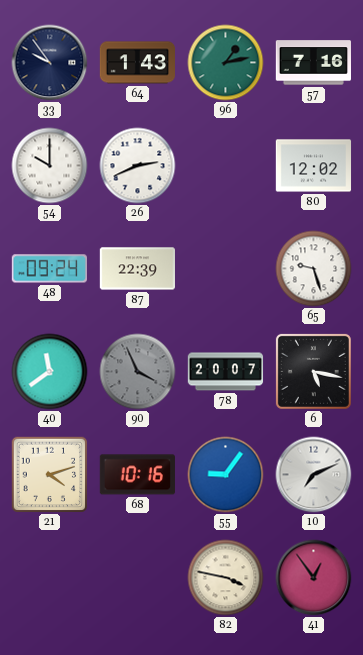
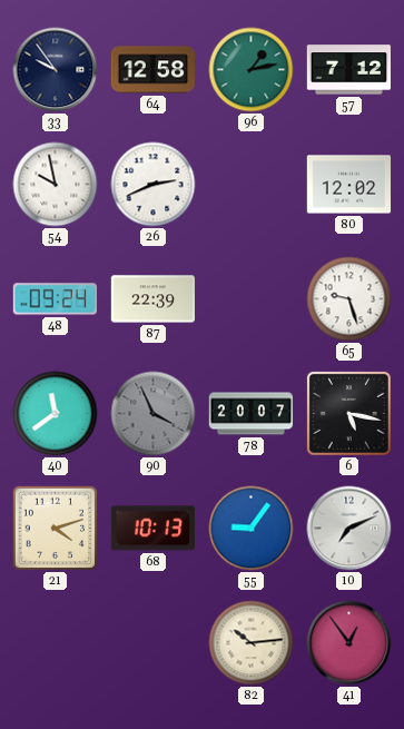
64: 1:43 -> 12:58 (154, 70)
57: 7:16 -> 7:12 (348, 70)
54: 10:00 -> 9:58 (56, 185)
68: 10:16 -> 10:13 (152, 529)
82: 3:47 -> 10:14 (252, 643)
